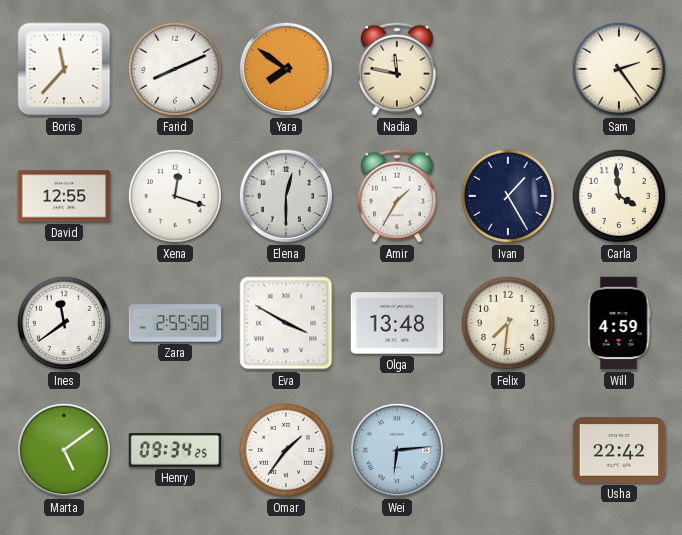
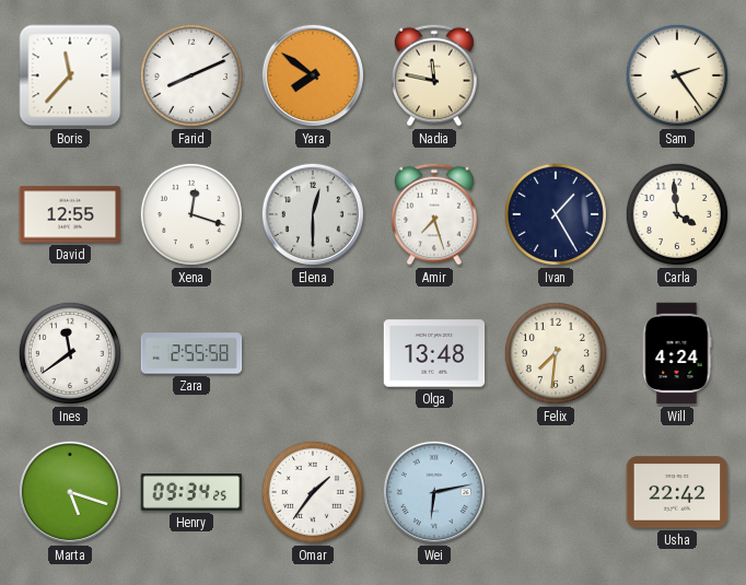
Amir: 1:35 -> 7:27 (434, 214)
Eva: 3:50 -> none (286, 323)
Will: 4:59 -> 4:24 (677, 353)
Marta: 5:09 -> 5:18 (70, 492)
Wei: 6:14 -> 6:13 (434, 492)
